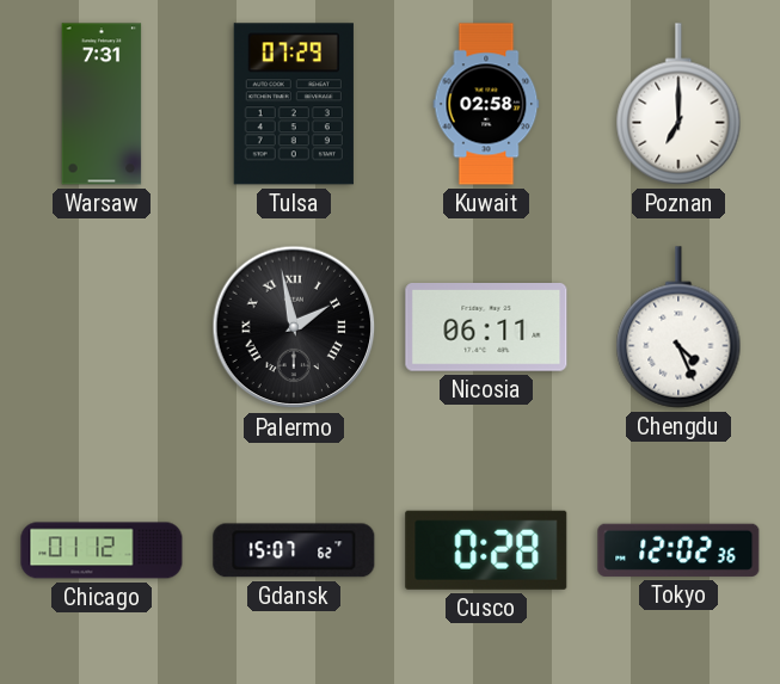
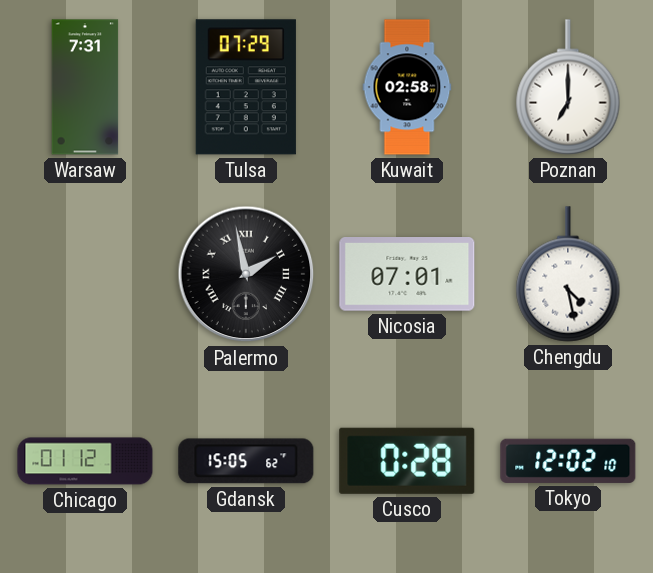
Nicosia: 06:11 -> 07:01 (407, 275)
Chengdu: 4:26 -> 4:28 (568, 274)
Gdansk: 15:07 -> 15:05 (246, 461)
Tokyo: 12:02:36 -> 12:02:10 (568, 461)
